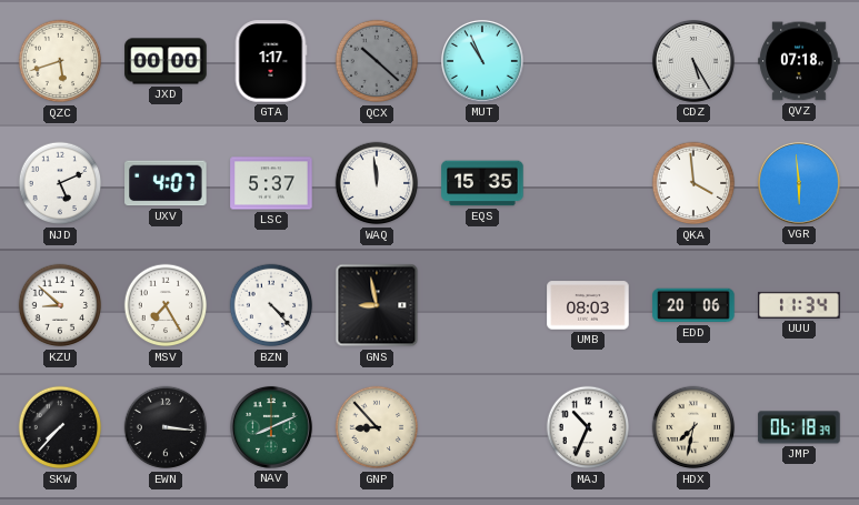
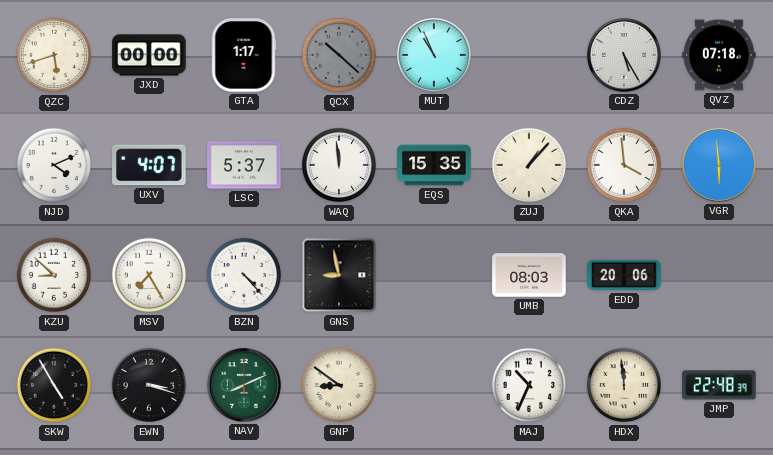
NJD: 5:11 -> 4:11 (54, 165)
ZUJ: none -> 1:07 (529, 165)
UUU: 11:34 -> none (799, 305)
SKW: 7:37 -> 4:55 (54, 385)
EWN: 3:16 -> 3:18 (149, 385)
GNP: 8:53 -> 8:51 (339, 385)
HDX: 7:32 -> 11:59 (624, 385)
JMP: 06:18 -> 22:48 (719, 385)
